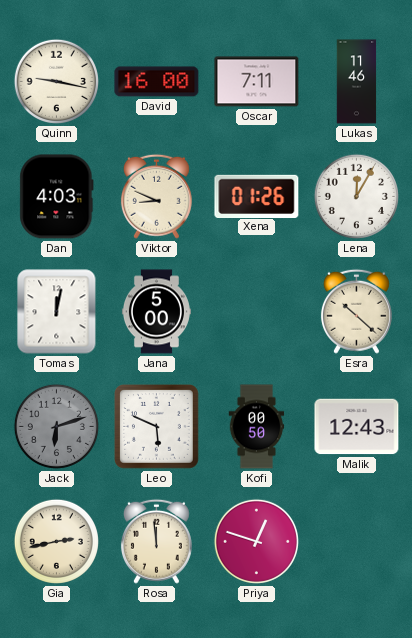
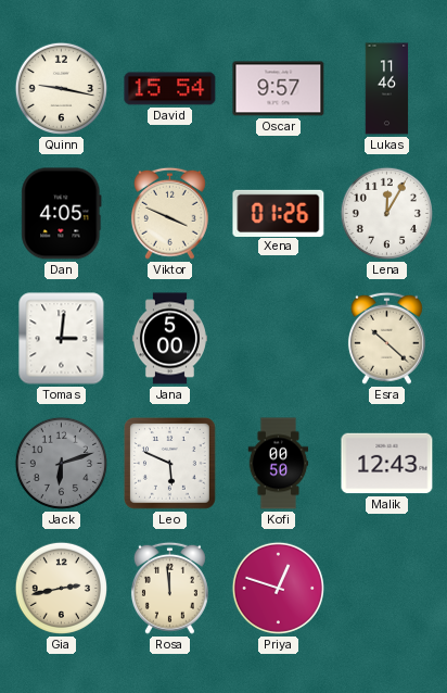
David: 16:00 -> 15:54 (170, 89)
Oscar: 7:11 -> 9:57 (279, 89)
Dan: 4:03 -> 4:05 (62, 214)
Viktor: 8:49 -> 3:49 (169, 213)
Tomas: 12:02 -> 3:01 (62, 339)
